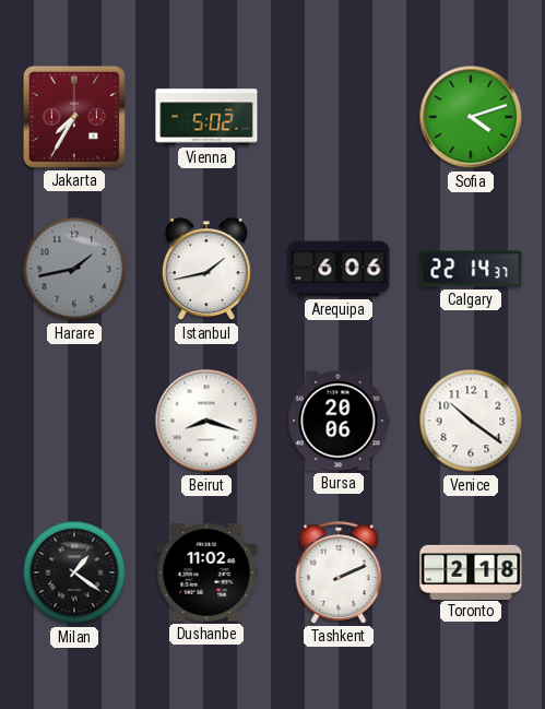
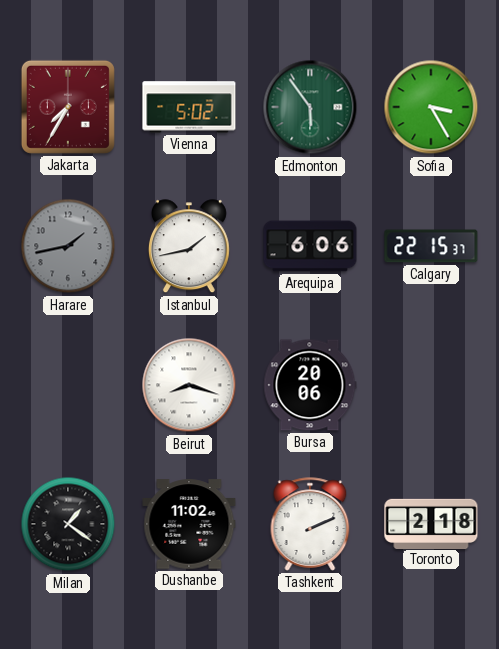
Edmonton: none -> 5:54 (310, 107)
Sofia: 4:12 -> 3:25 (431, 107)
Calgary: 22:14 -> 22:15 (431, 246)
Venice: 10:21 -> none (471, 421)
